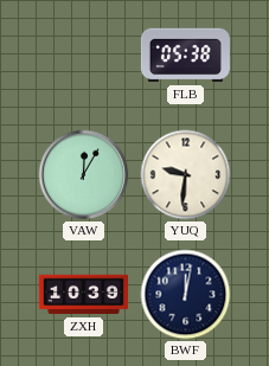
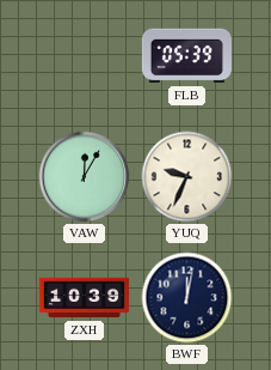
FLB: 05:38 -> 05:39 (186, 56)
YUQ: 9:31 -> 9:34 (187, 177)
